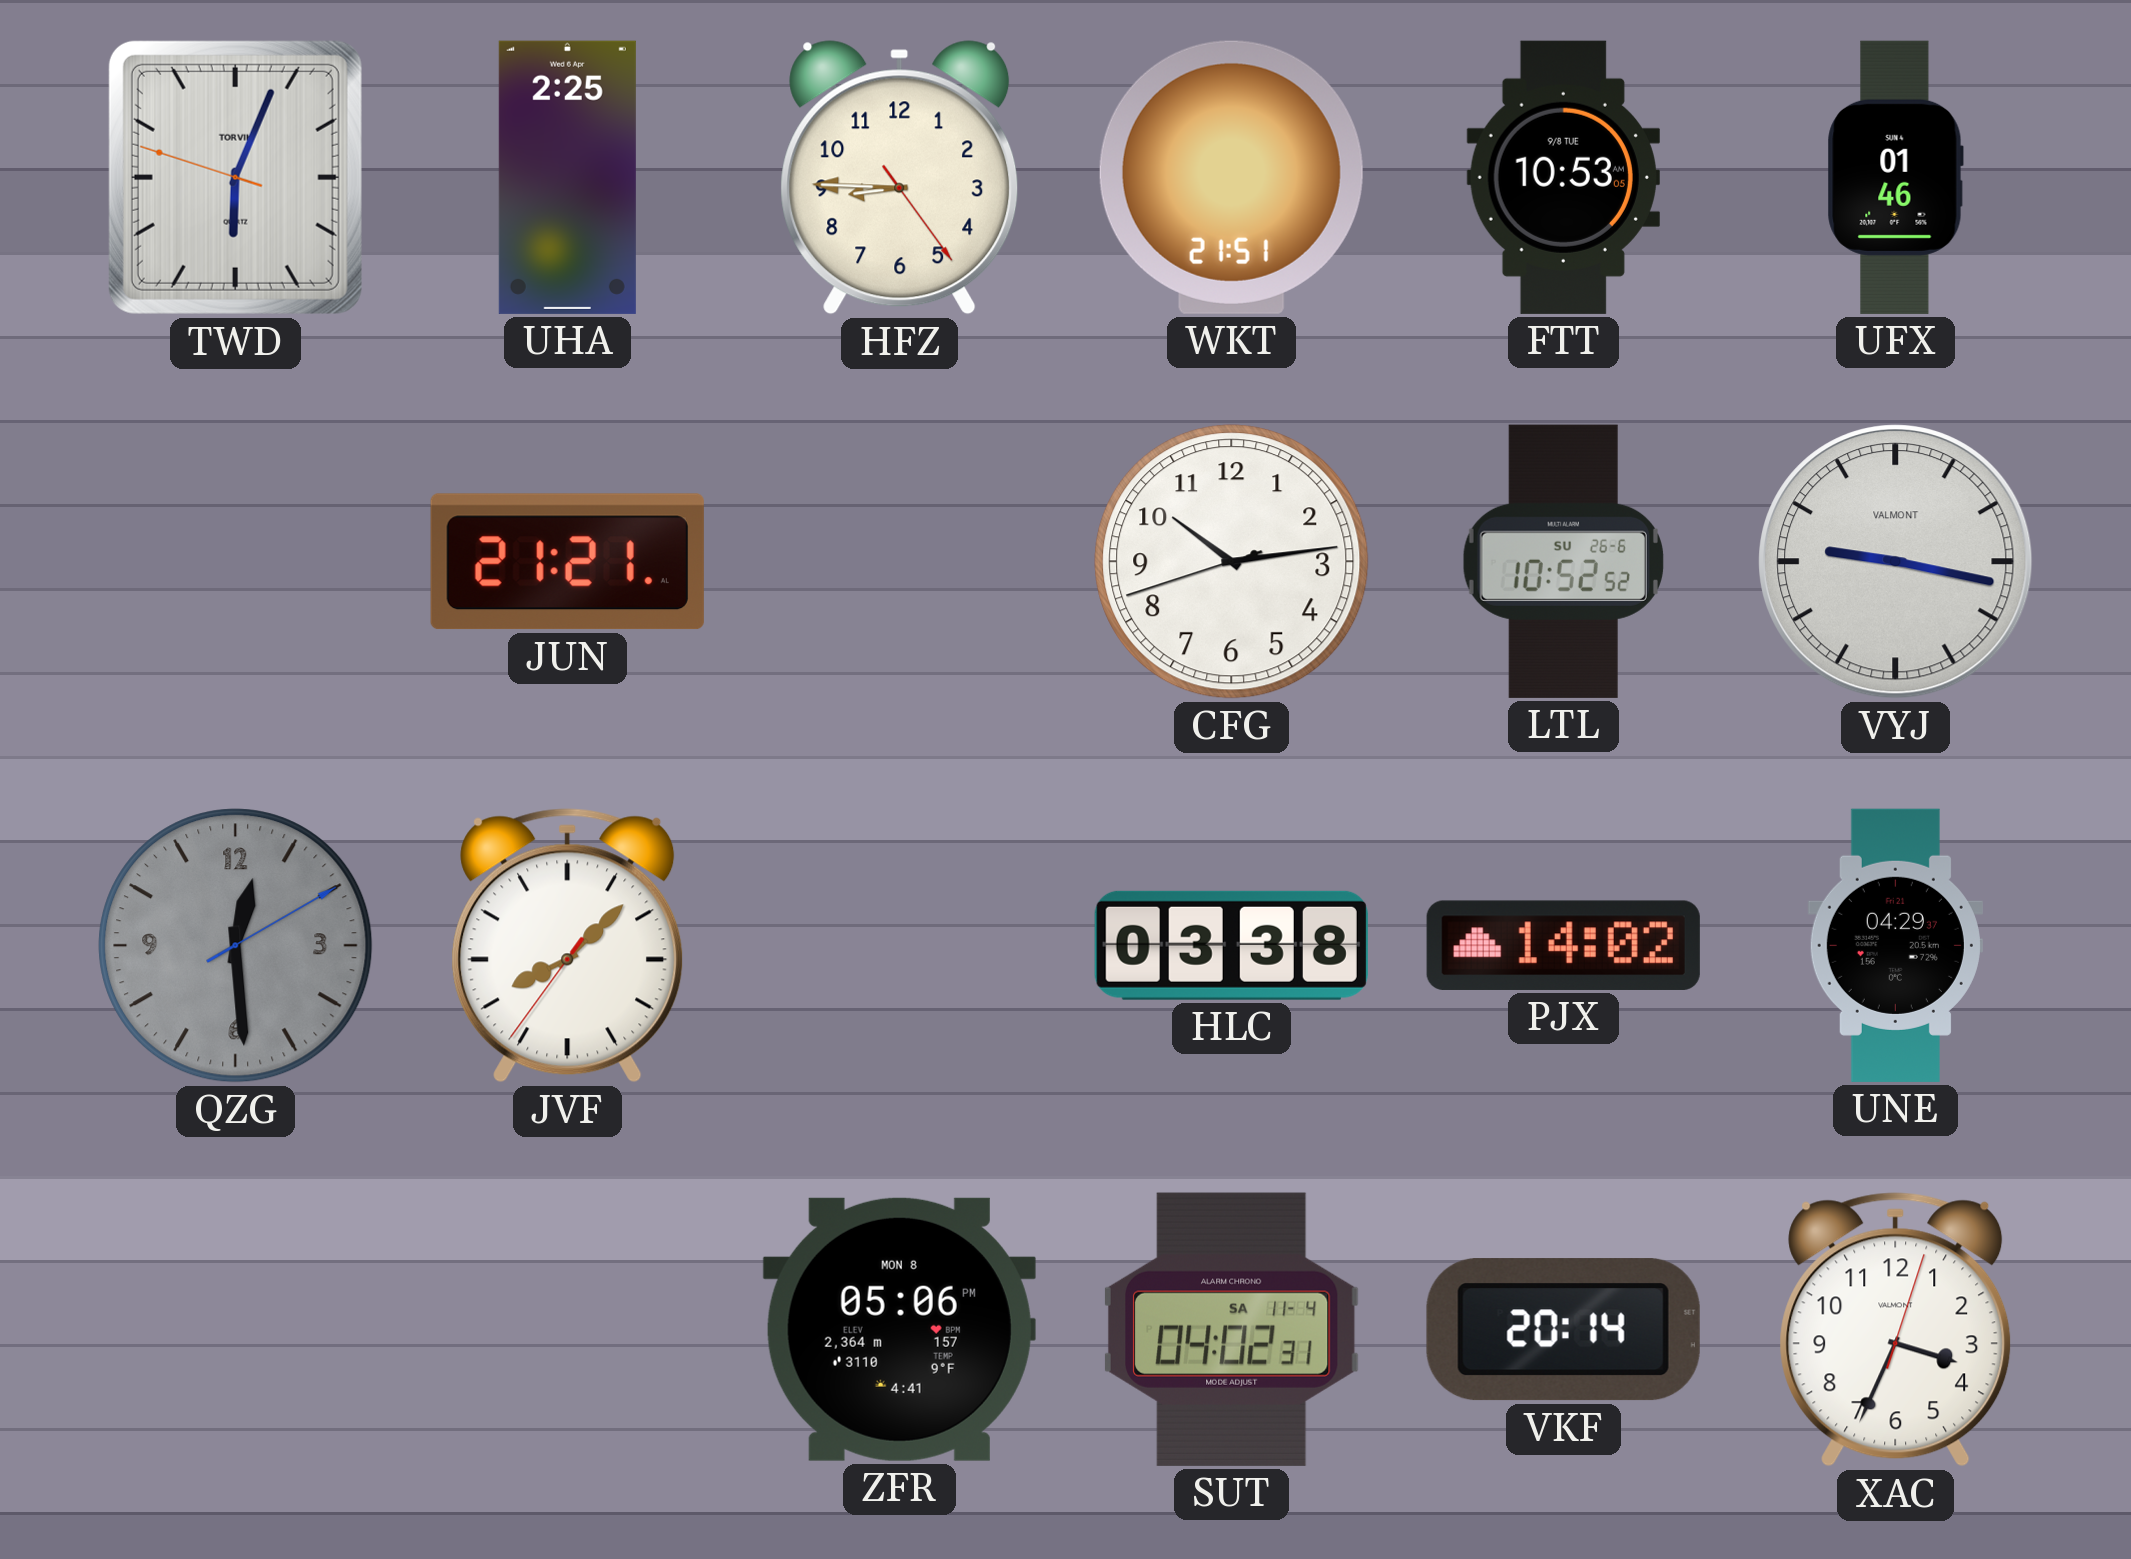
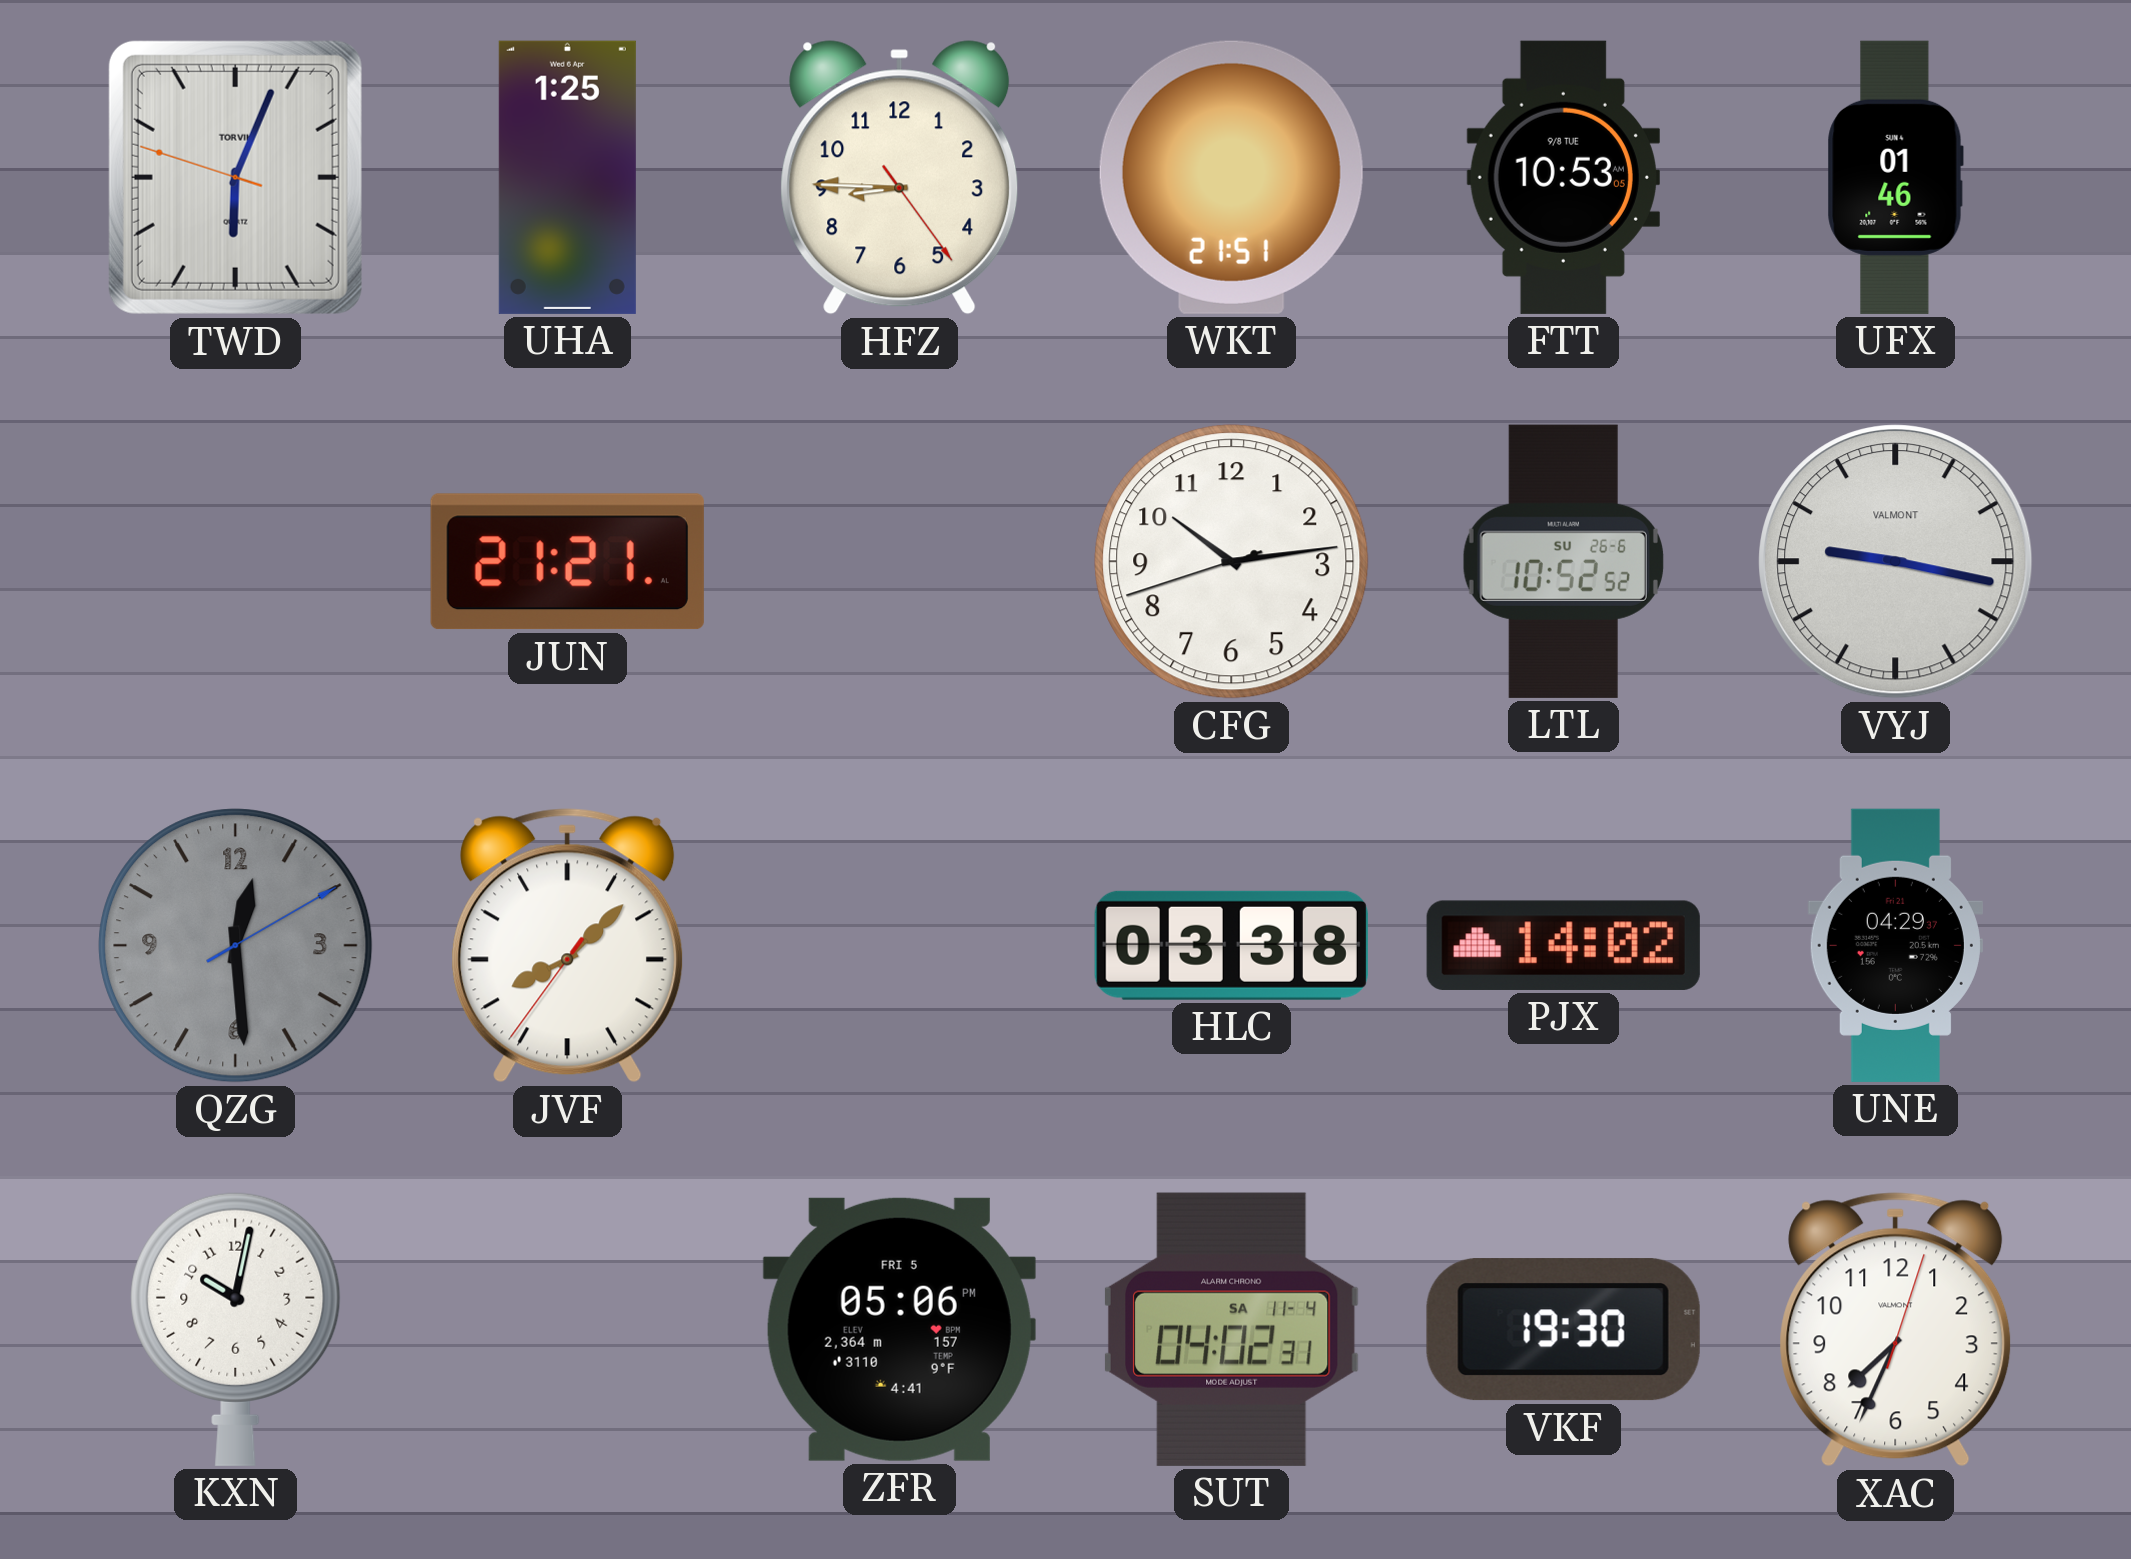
UHA: 2:25 -> 1:25 (567, 177)
KXN: none -> 10:02 (236, 1329)
ZFR date: MON 8 -> FRI 5 (899, 1329)
VKF: 20:14 -> 19:30 (1563, 1330)
XAC: 3:34 -> 7:34 (1896, 1330)
